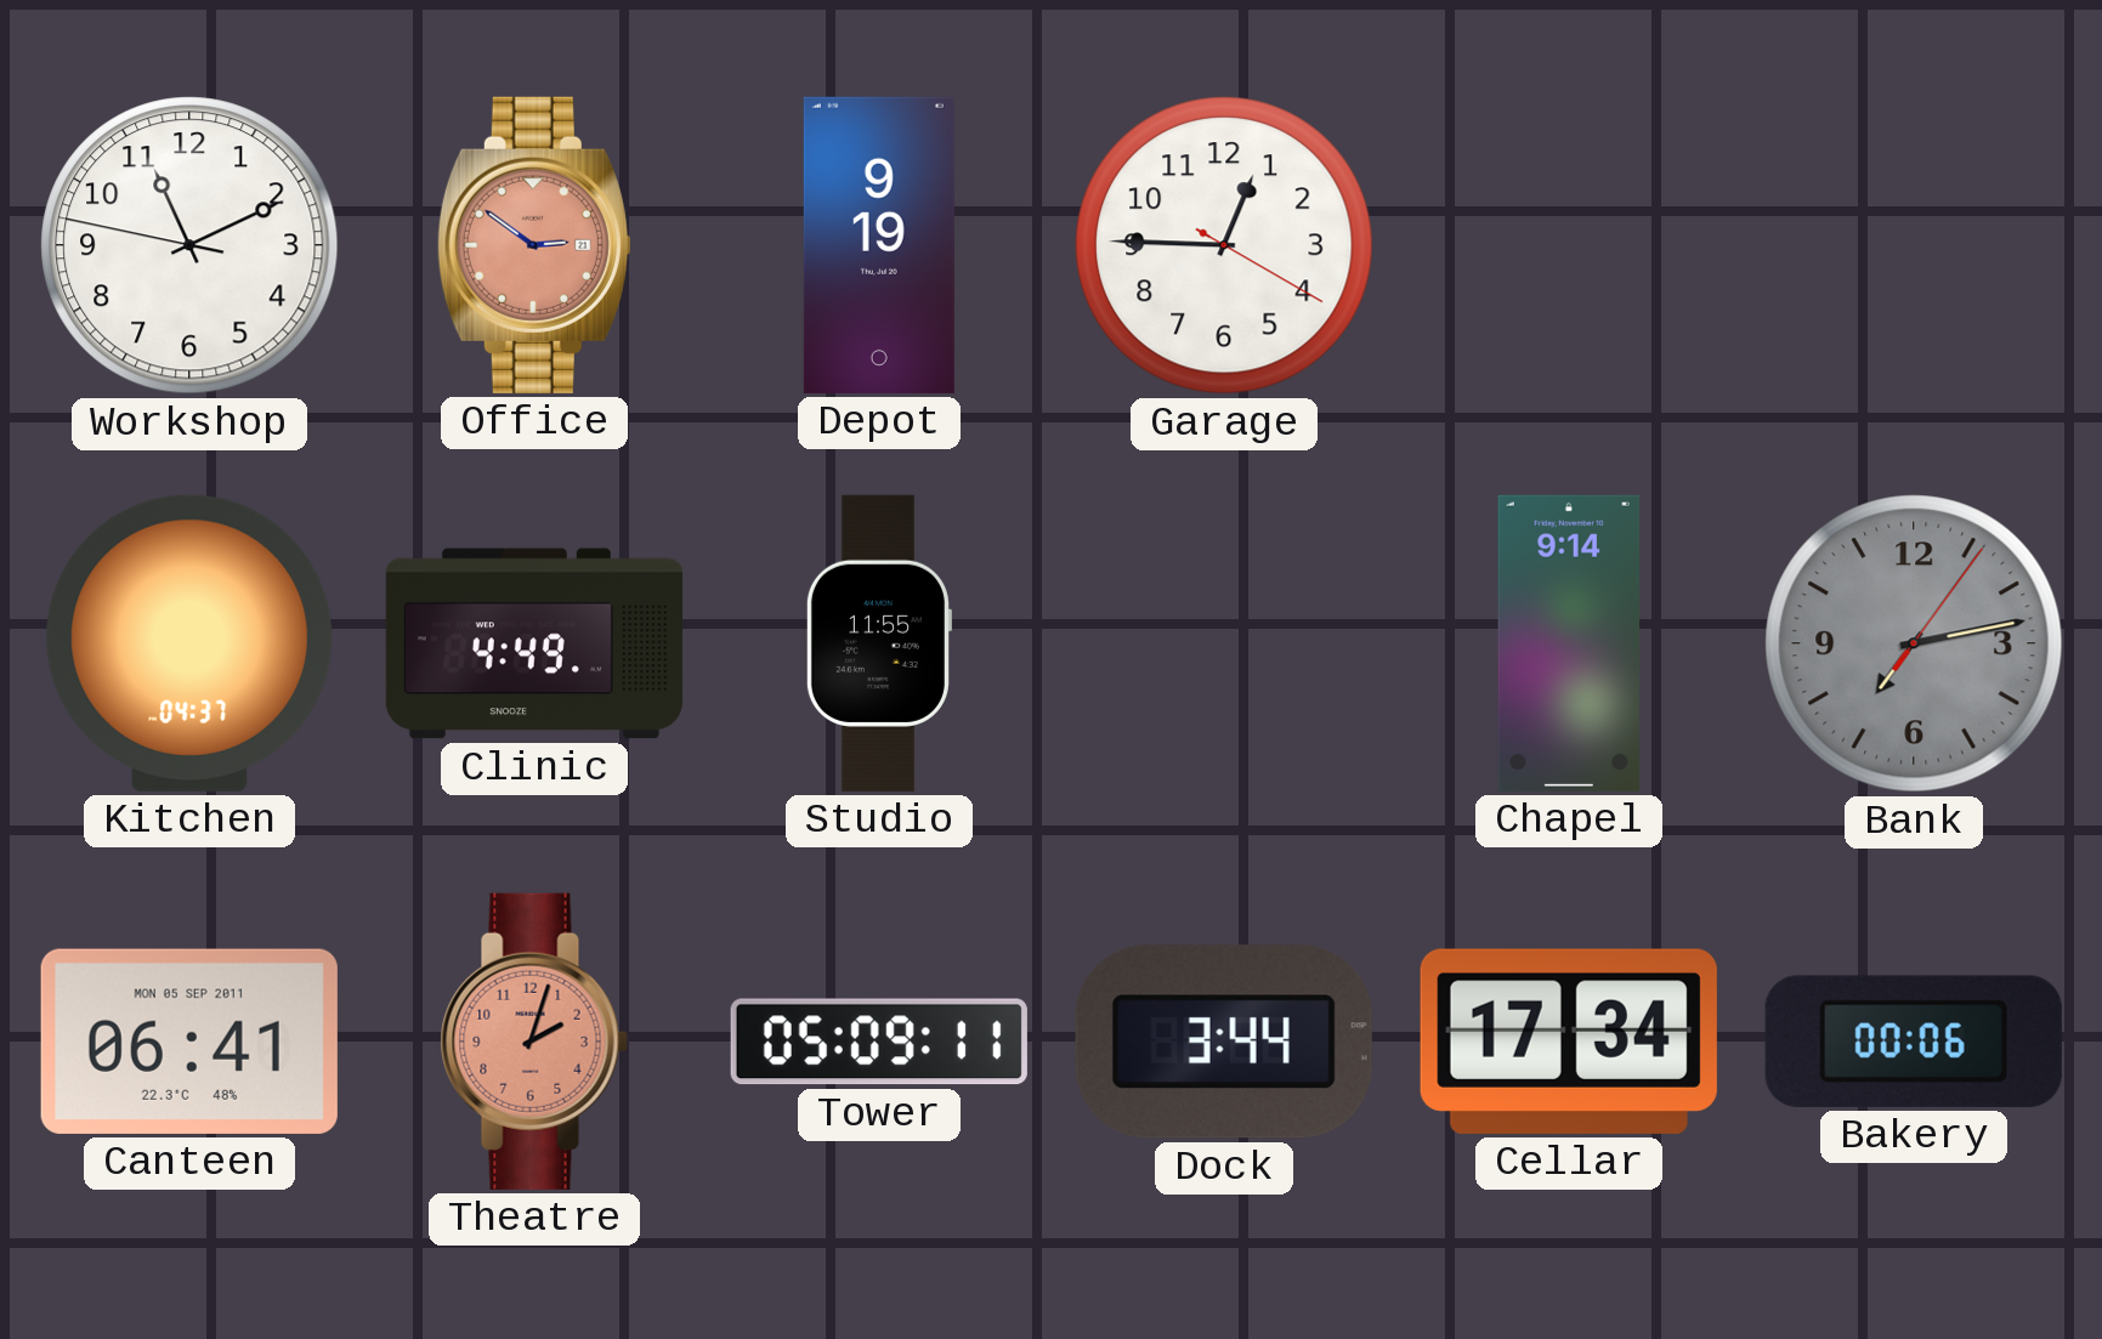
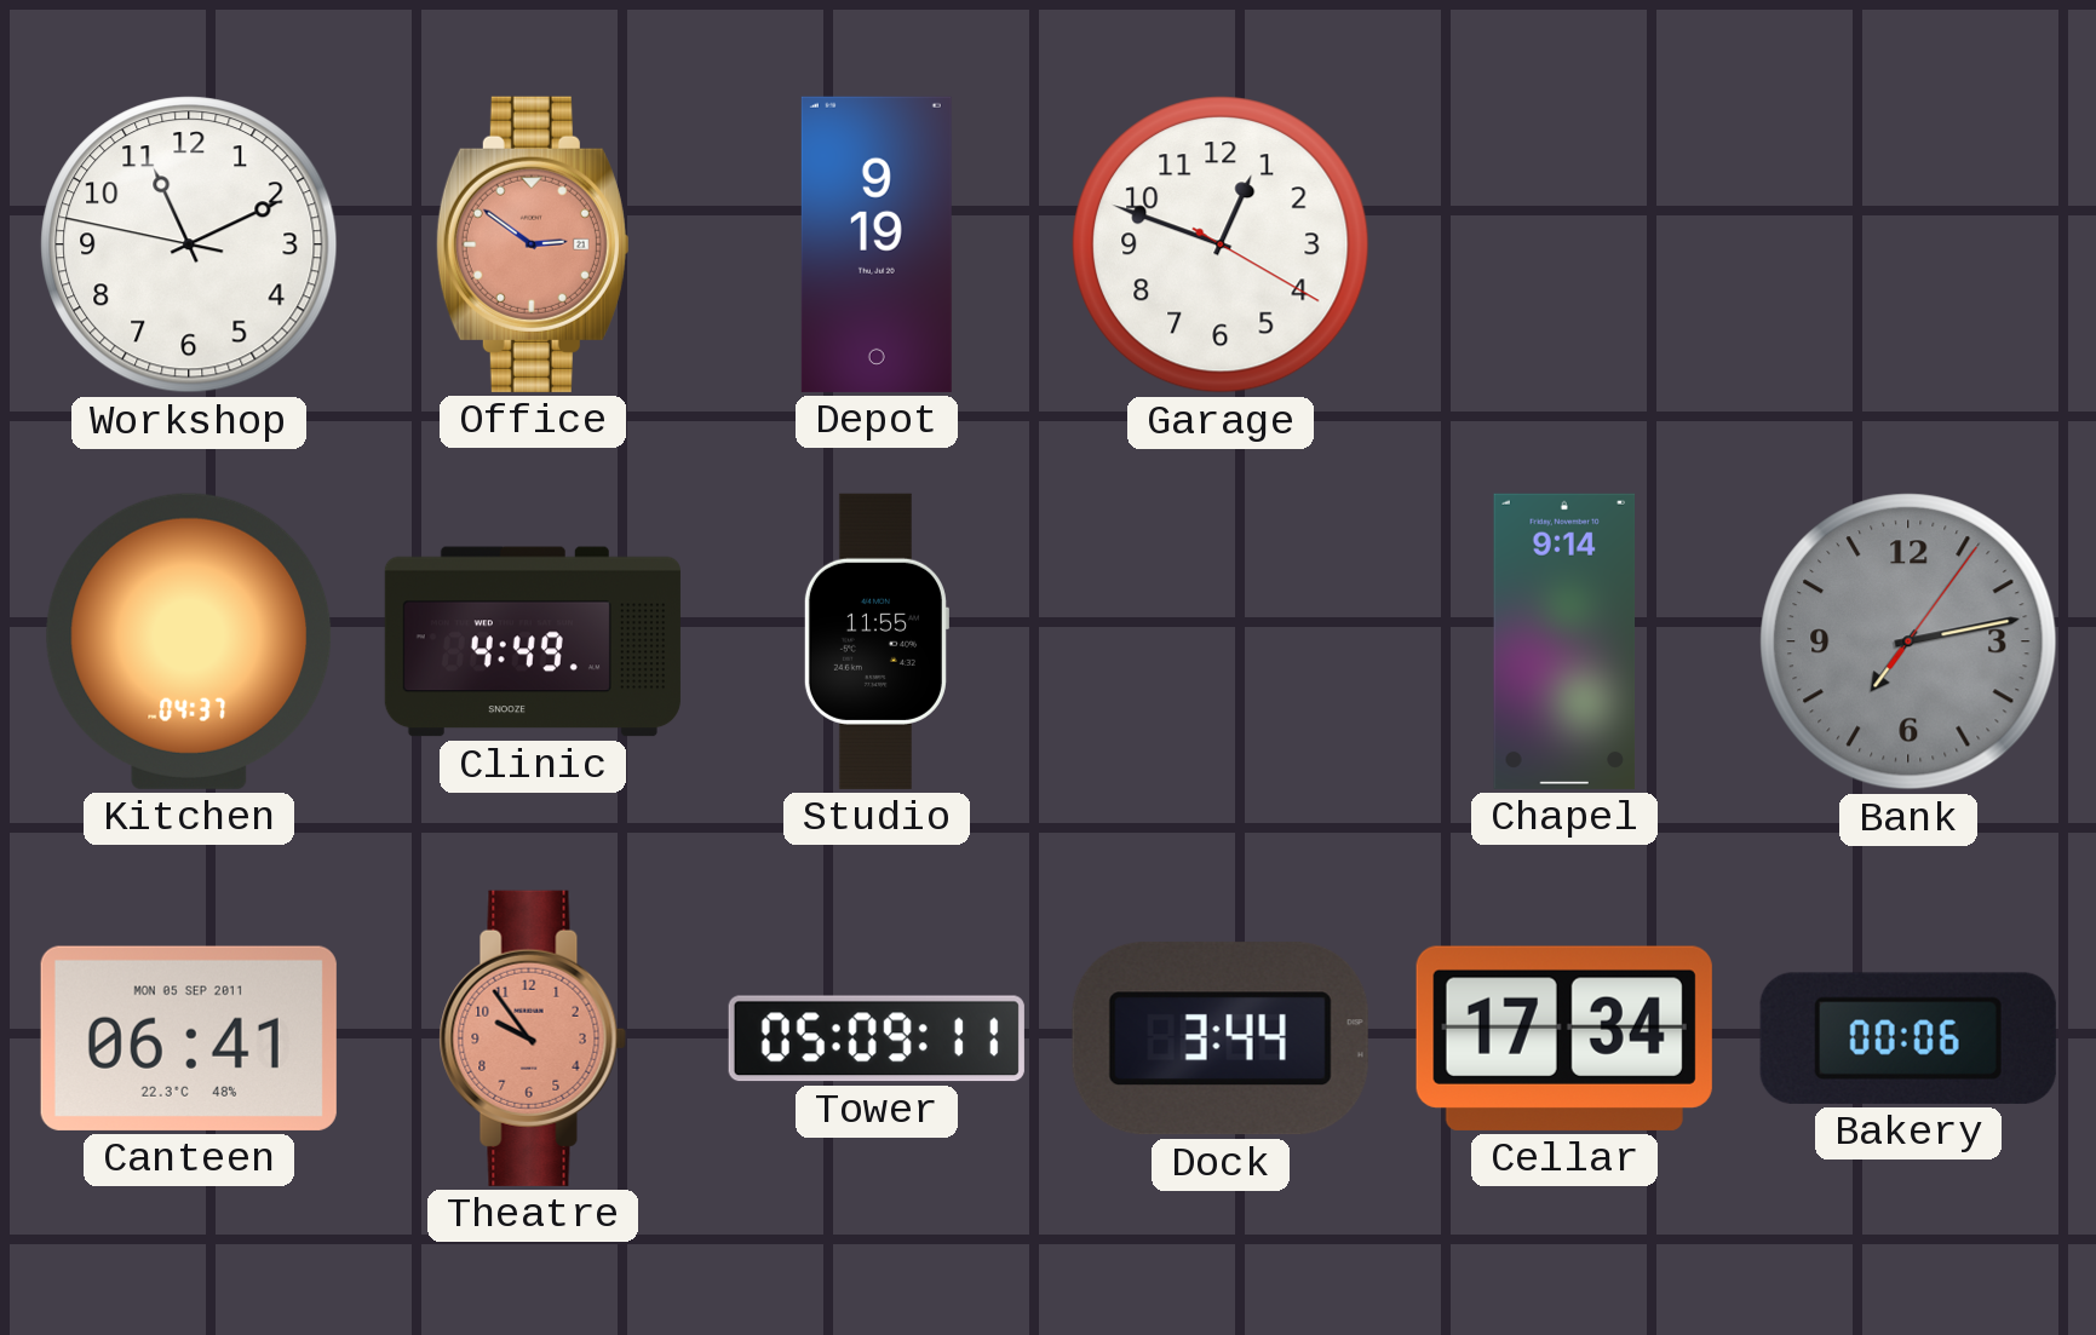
Garage: 12:45 -> 12:48 (1221, 244)
Theatre: 2:03 -> 9:54 (533, 1038)
